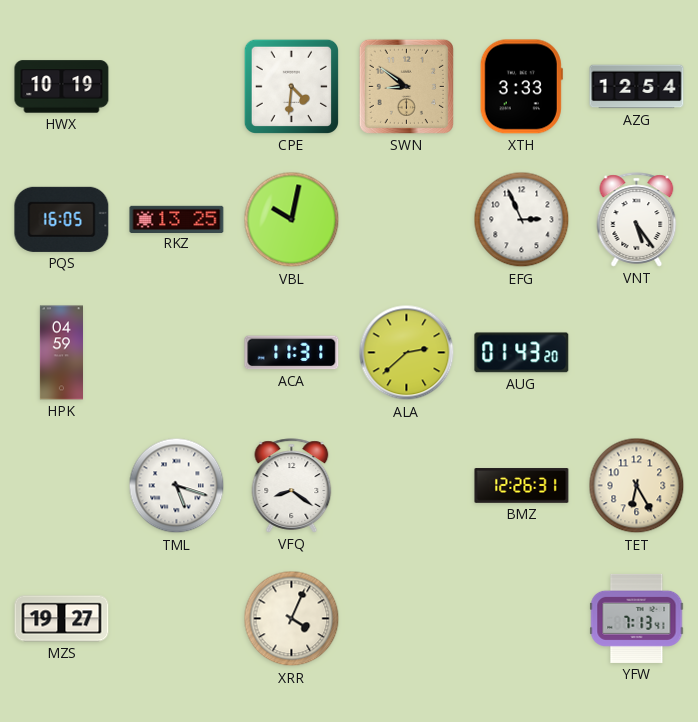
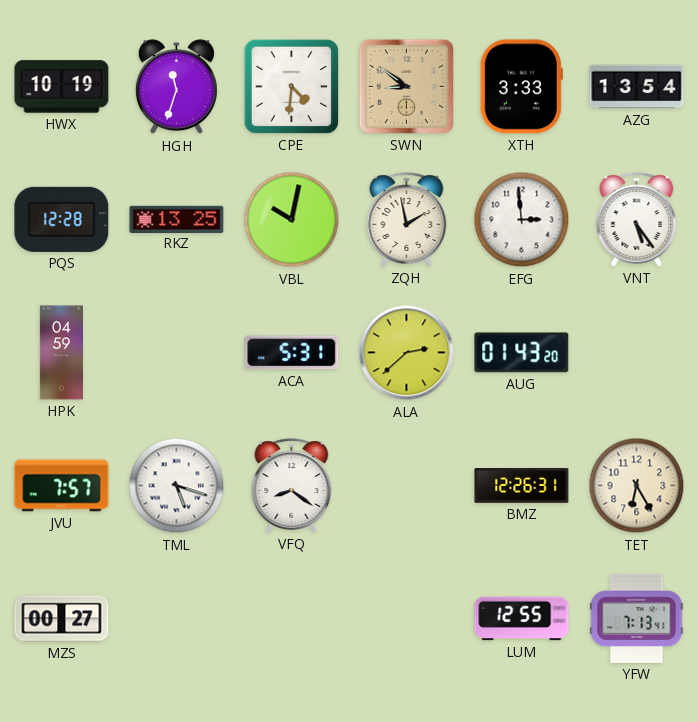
HGH: none -> 11:33 (176, 87)
AZG: 12:54 -> 13:54 (637, 87)
PQS: 16:05 -> 12:28 (62, 219)
ZQH: none -> 1:58 (407, 220)
EFG: 2:56 -> 2:59 (522, 220)
ACA: 11:31 -> 5:31 (292, 353)
JVU: none -> 7:57 (62, 486)
MZS: 19:27 -> 00:27 (62, 619)
XRR: 4:04 -> none (292, 619)
LUM: none -> 12:55 (522, 619)
